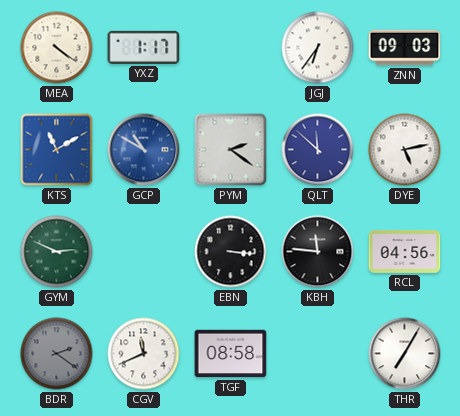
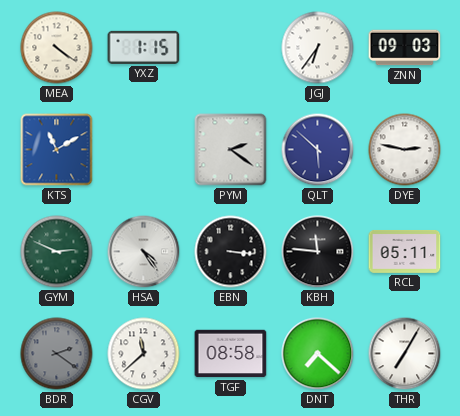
YXZ: 1:17 -> 1:15 (144, 47)
GCP: 10:50 -> none (144, 150)
QLT: 11:52 -> 5:52 (318, 150)
DYE: 5:13 -> 2:47 (405, 150)
HSA: none -> 4:24 (144, 252)
RCL: 04:56 -> 05:11 (405, 251)
CGV: 11:41 -> 11:38 (144, 354)
DNT: none -> 7:22 (318, 354)
